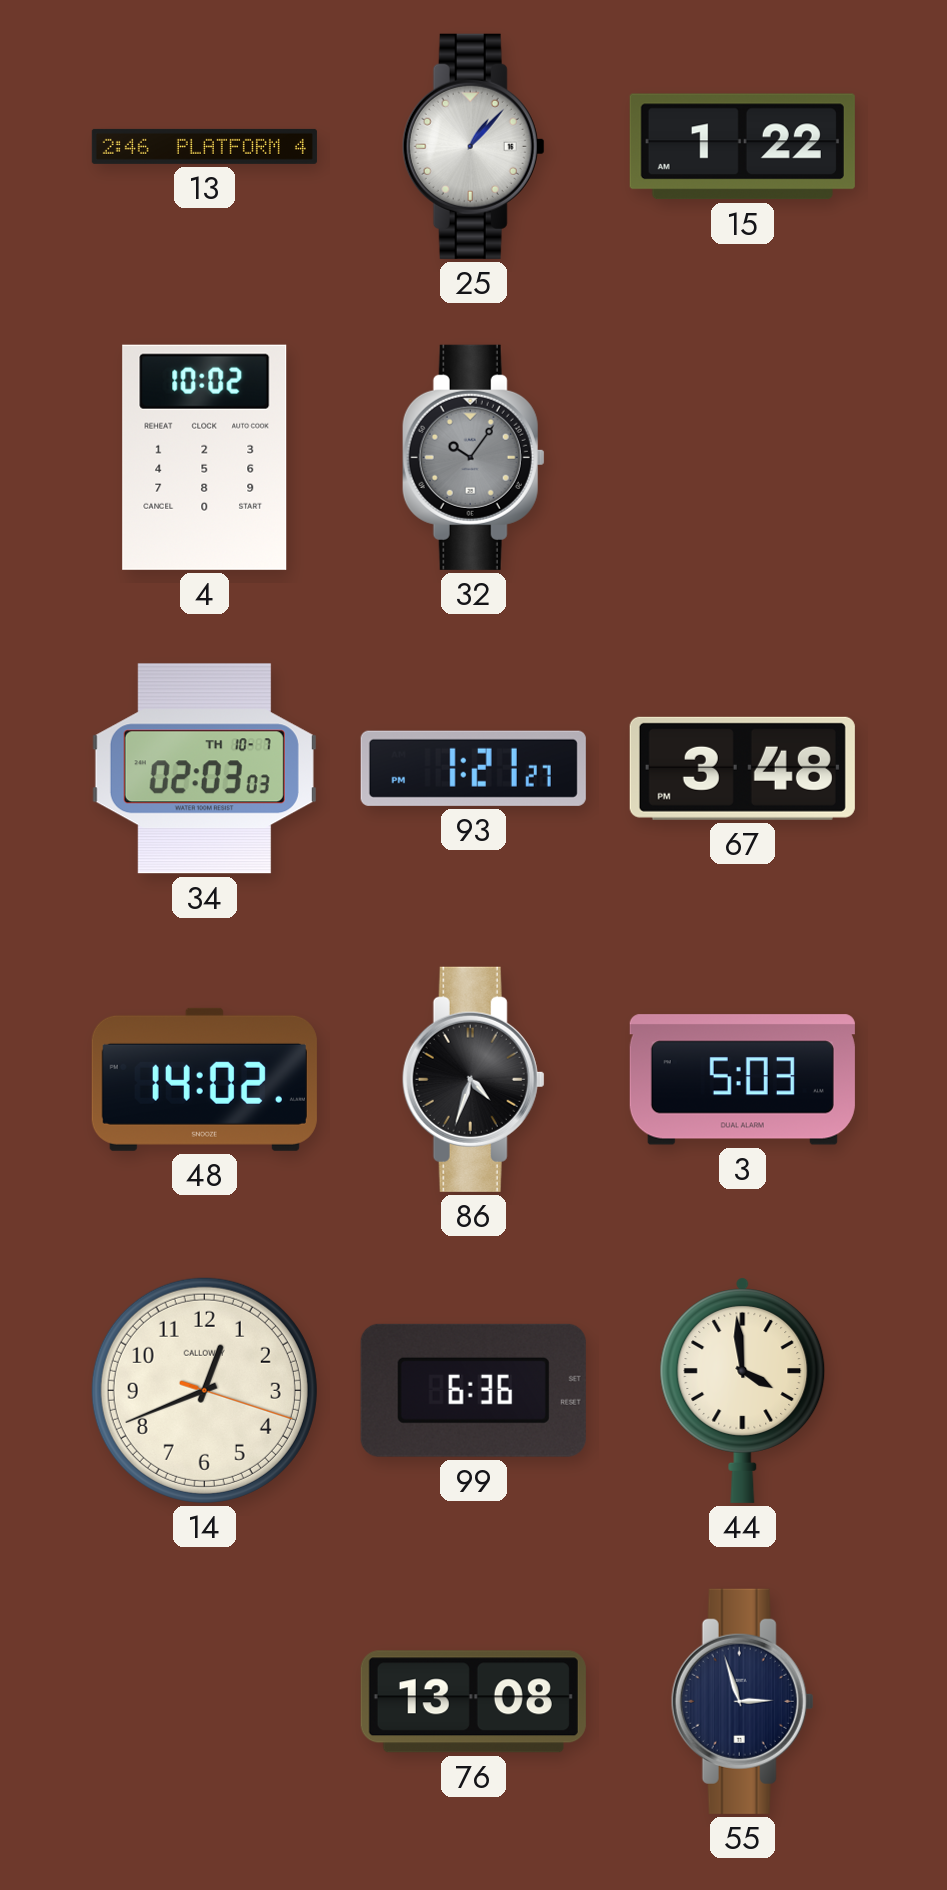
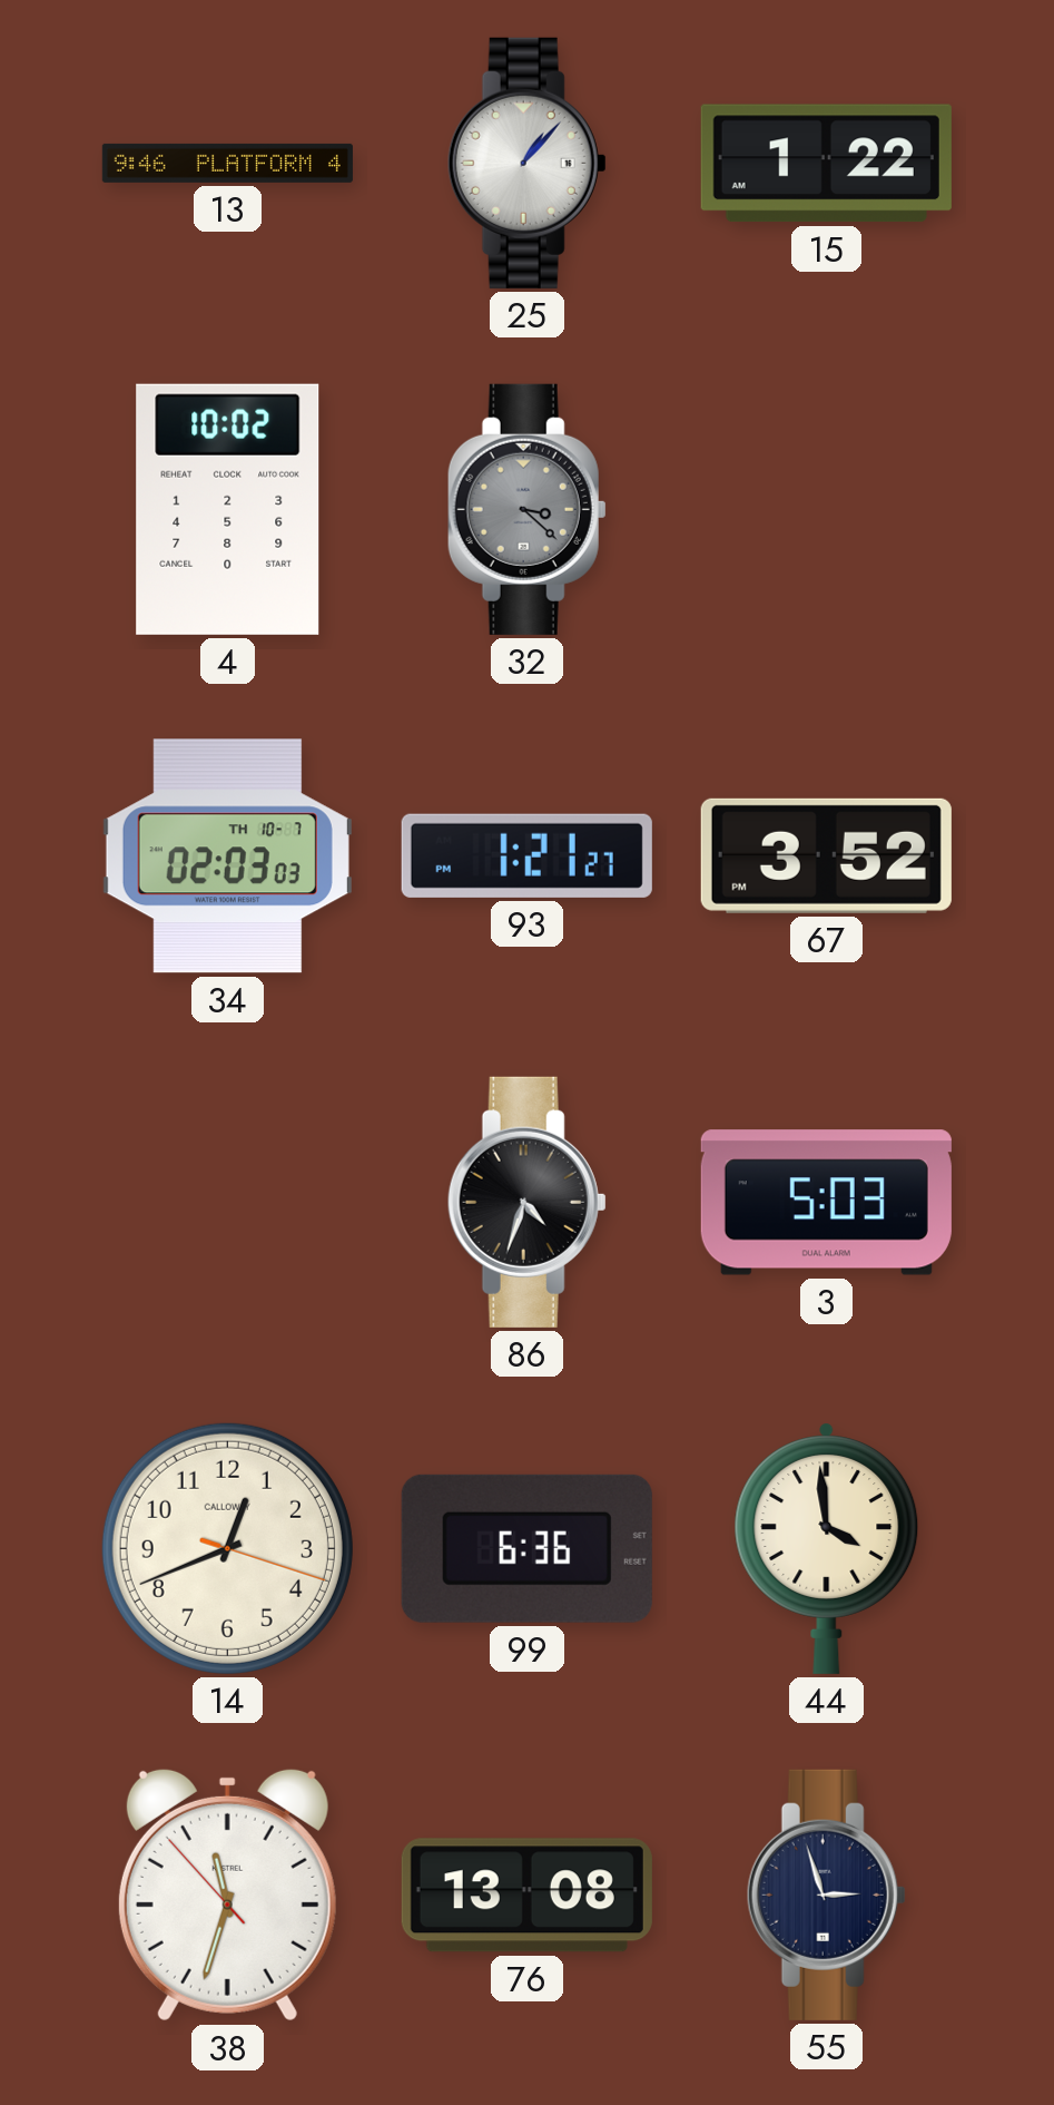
13: 2:46 -> 9:46 (227, 163)
32: 10:06 -> 3:22 (526, 509)
67: 3:48 -> 3:52 (826, 855)
48: 14:02 -> none (204, 1079)
38: none -> 11:32 (227, 1894)
